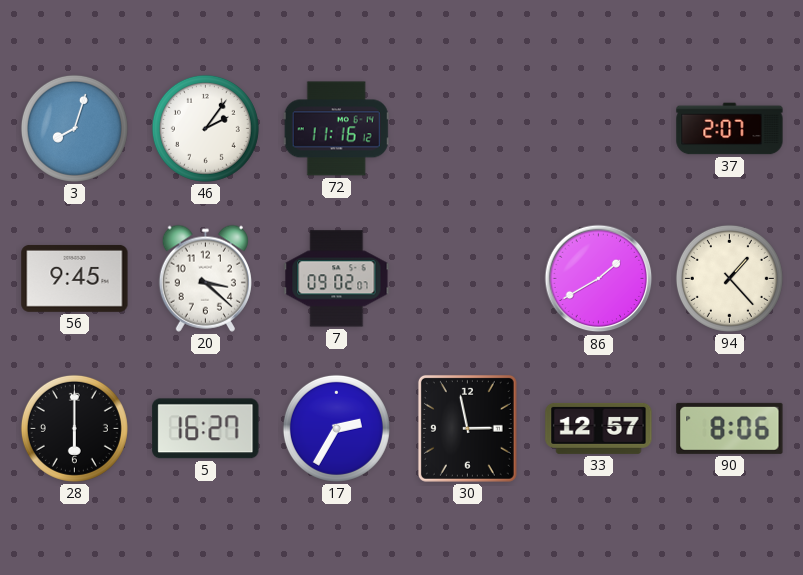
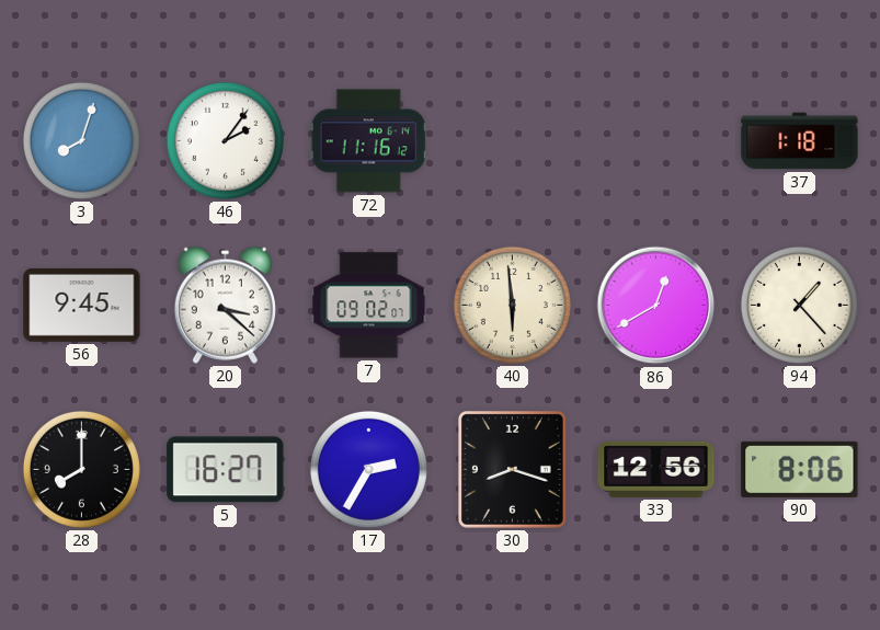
37: 2:07 -> 1:18 (800, 141)
40: none -> 5:59 (512, 305)
86: 1:40 -> 12:40 (656, 306)
28: 6:00 -> 8:00 (81, 469)
30: 2:58 -> 8:18 (512, 469)
33: 12:57 -> 12:56 (656, 469)
